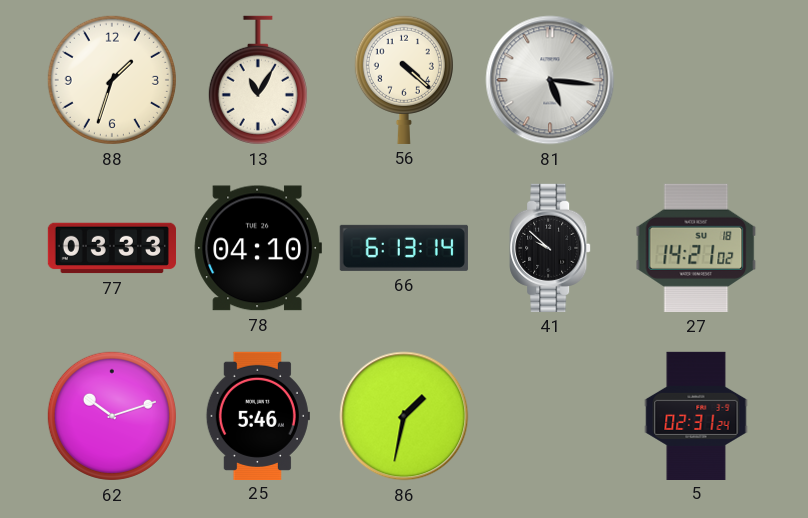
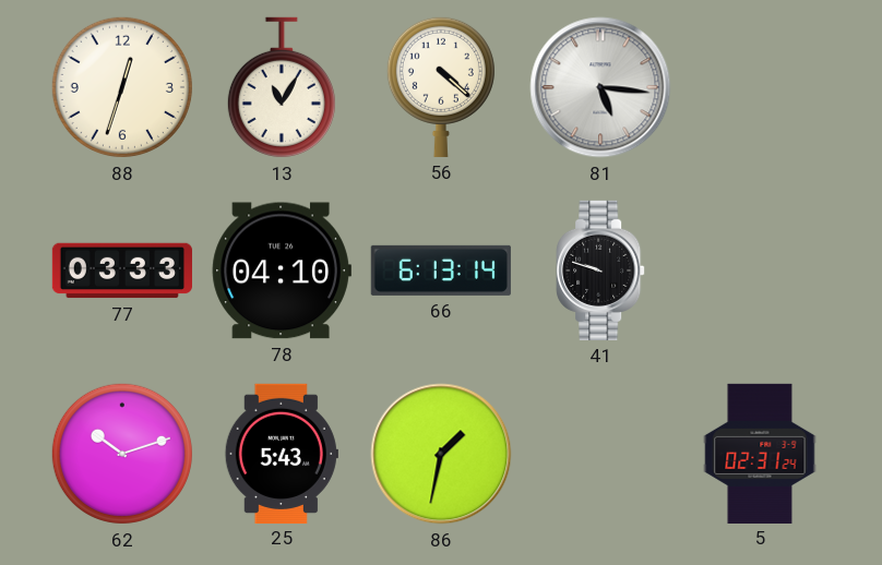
88: 1:33 -> 12:33 (122, 87)
41: 9:52 -> 9:48 (600, 271)
27: 14:21 -> none (696, 248)
25: 5:46 -> 5:43 (282, 453)
